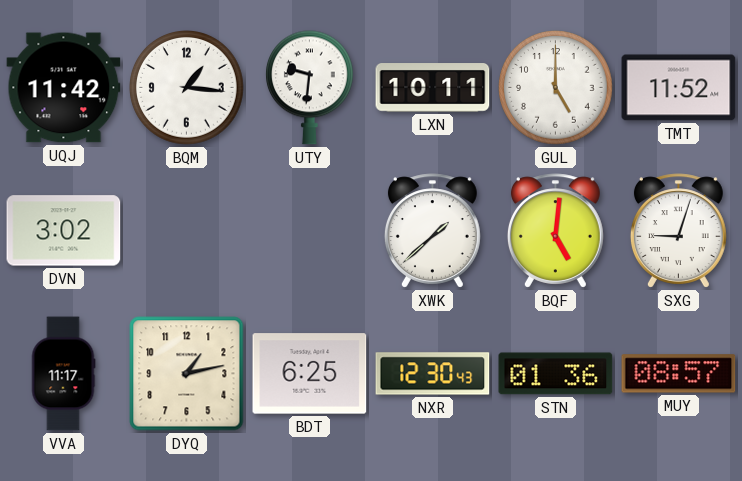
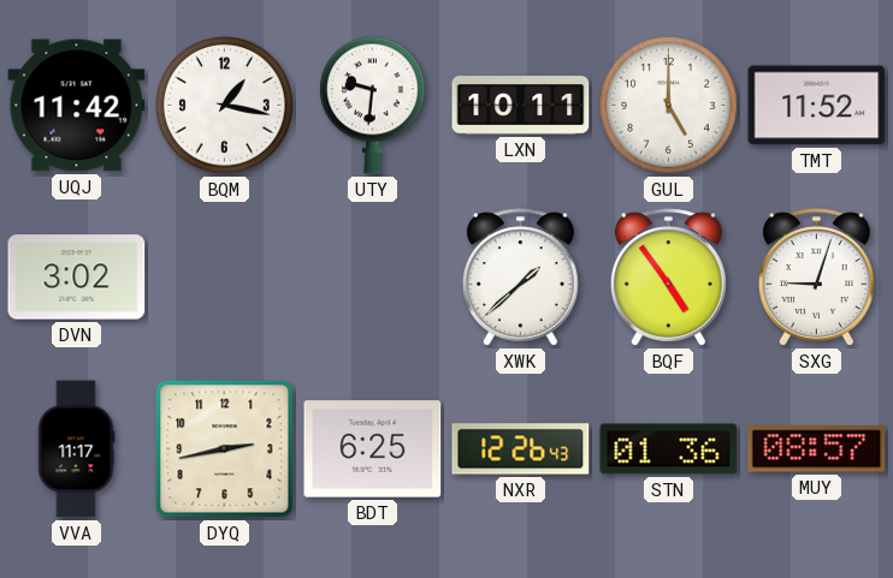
BQM: 1:16 -> 1:17 (225, 106)
BQF: 5:01 -> 4:54 (668, 278)
DYQ: 1:13 -> 2:43 (225, 449)
NXR: 12:30 -> 12:26 (521, 449)
